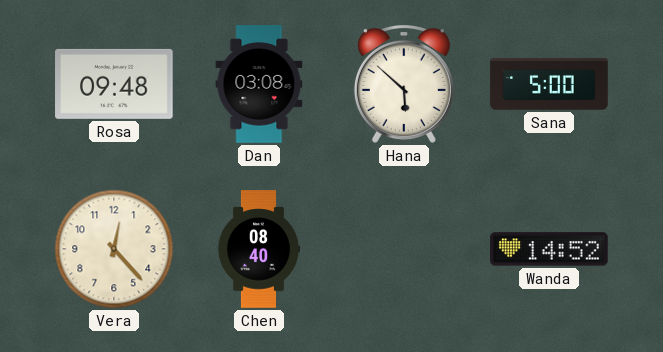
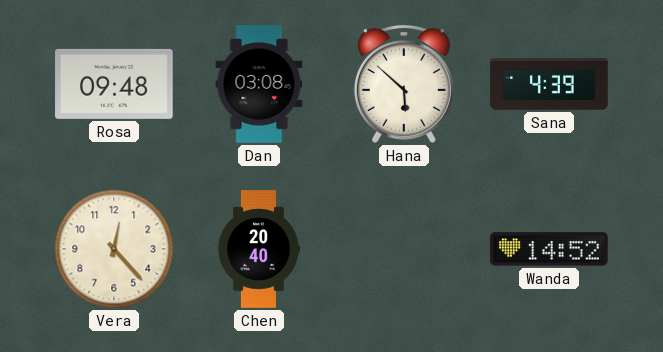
Sana: 5:00 -> 4:39 (549, 84)
Chen: 08:40 -> 20:40 (259, 249)
